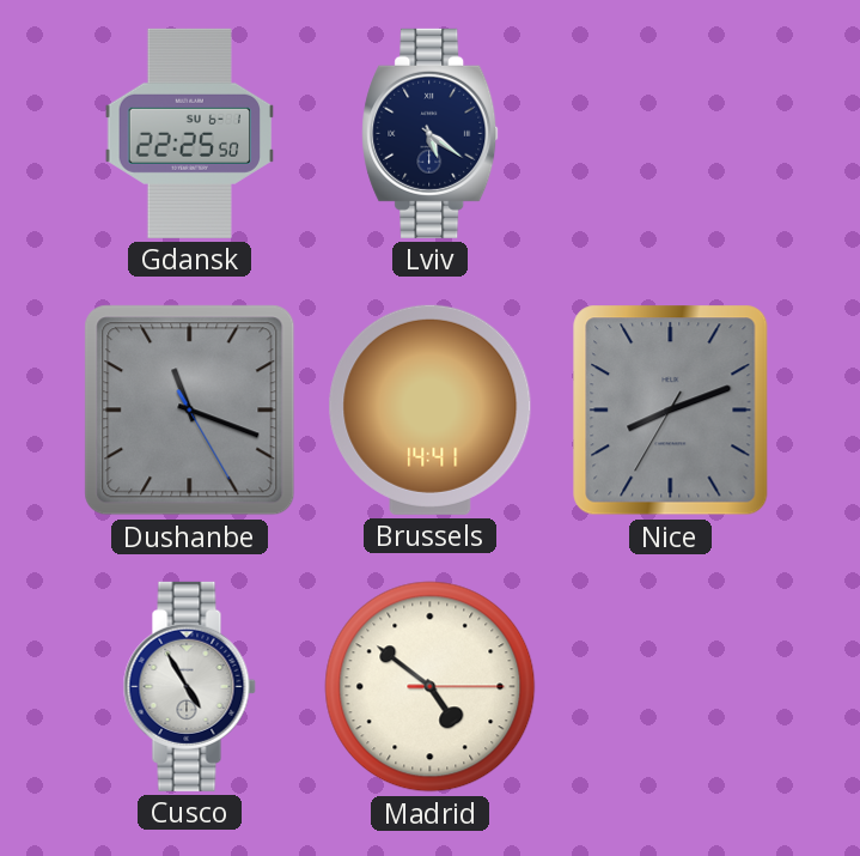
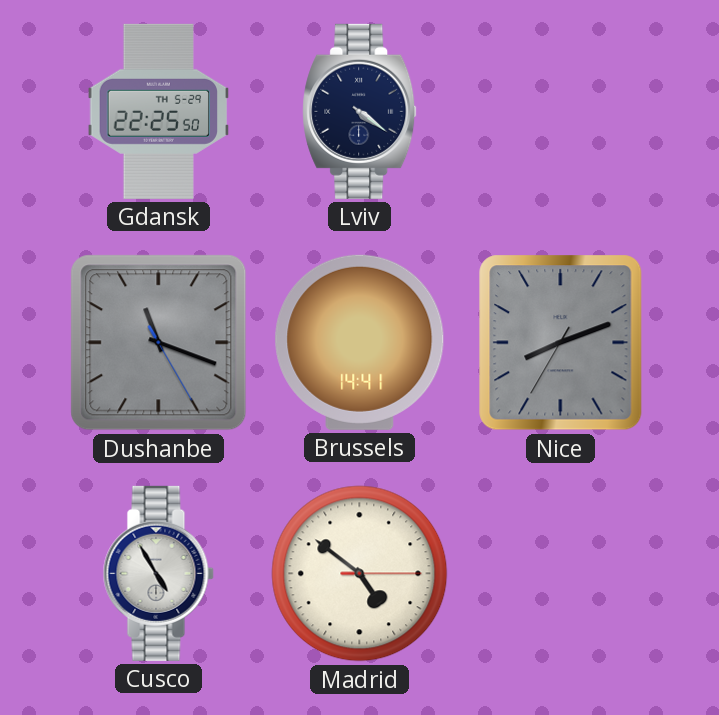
Gdansk date: SU 6-1 -> TH 5-29 (159, 111)
Lviv: 5:21 -> 4:21 (360, 111)
